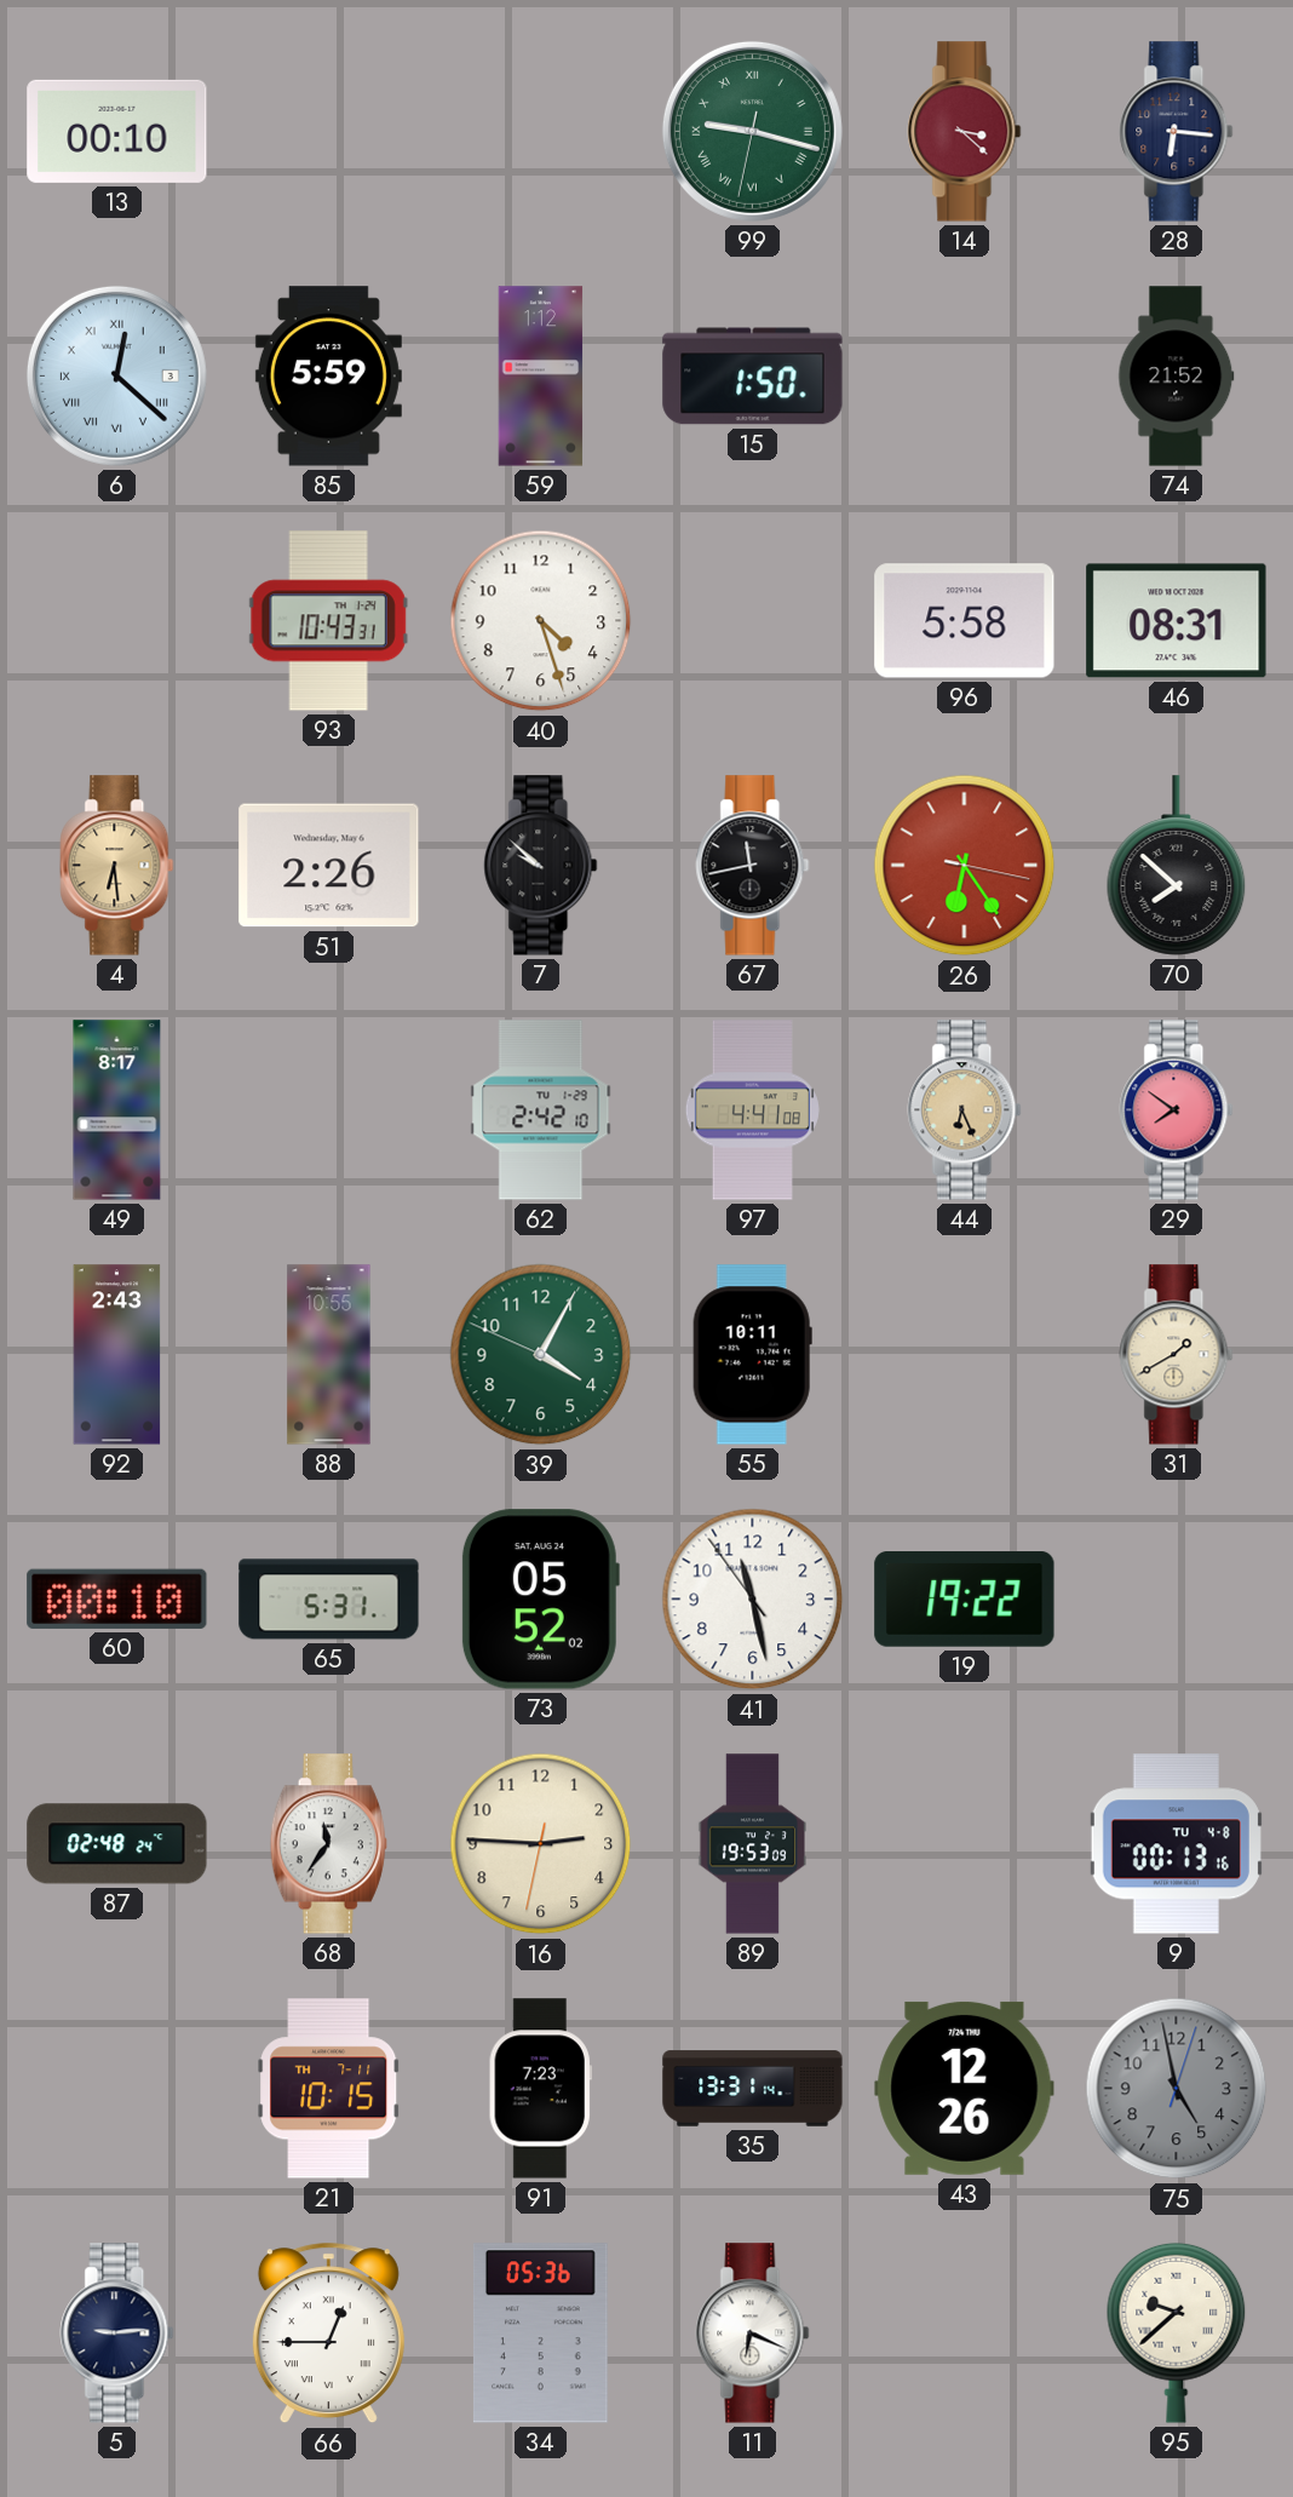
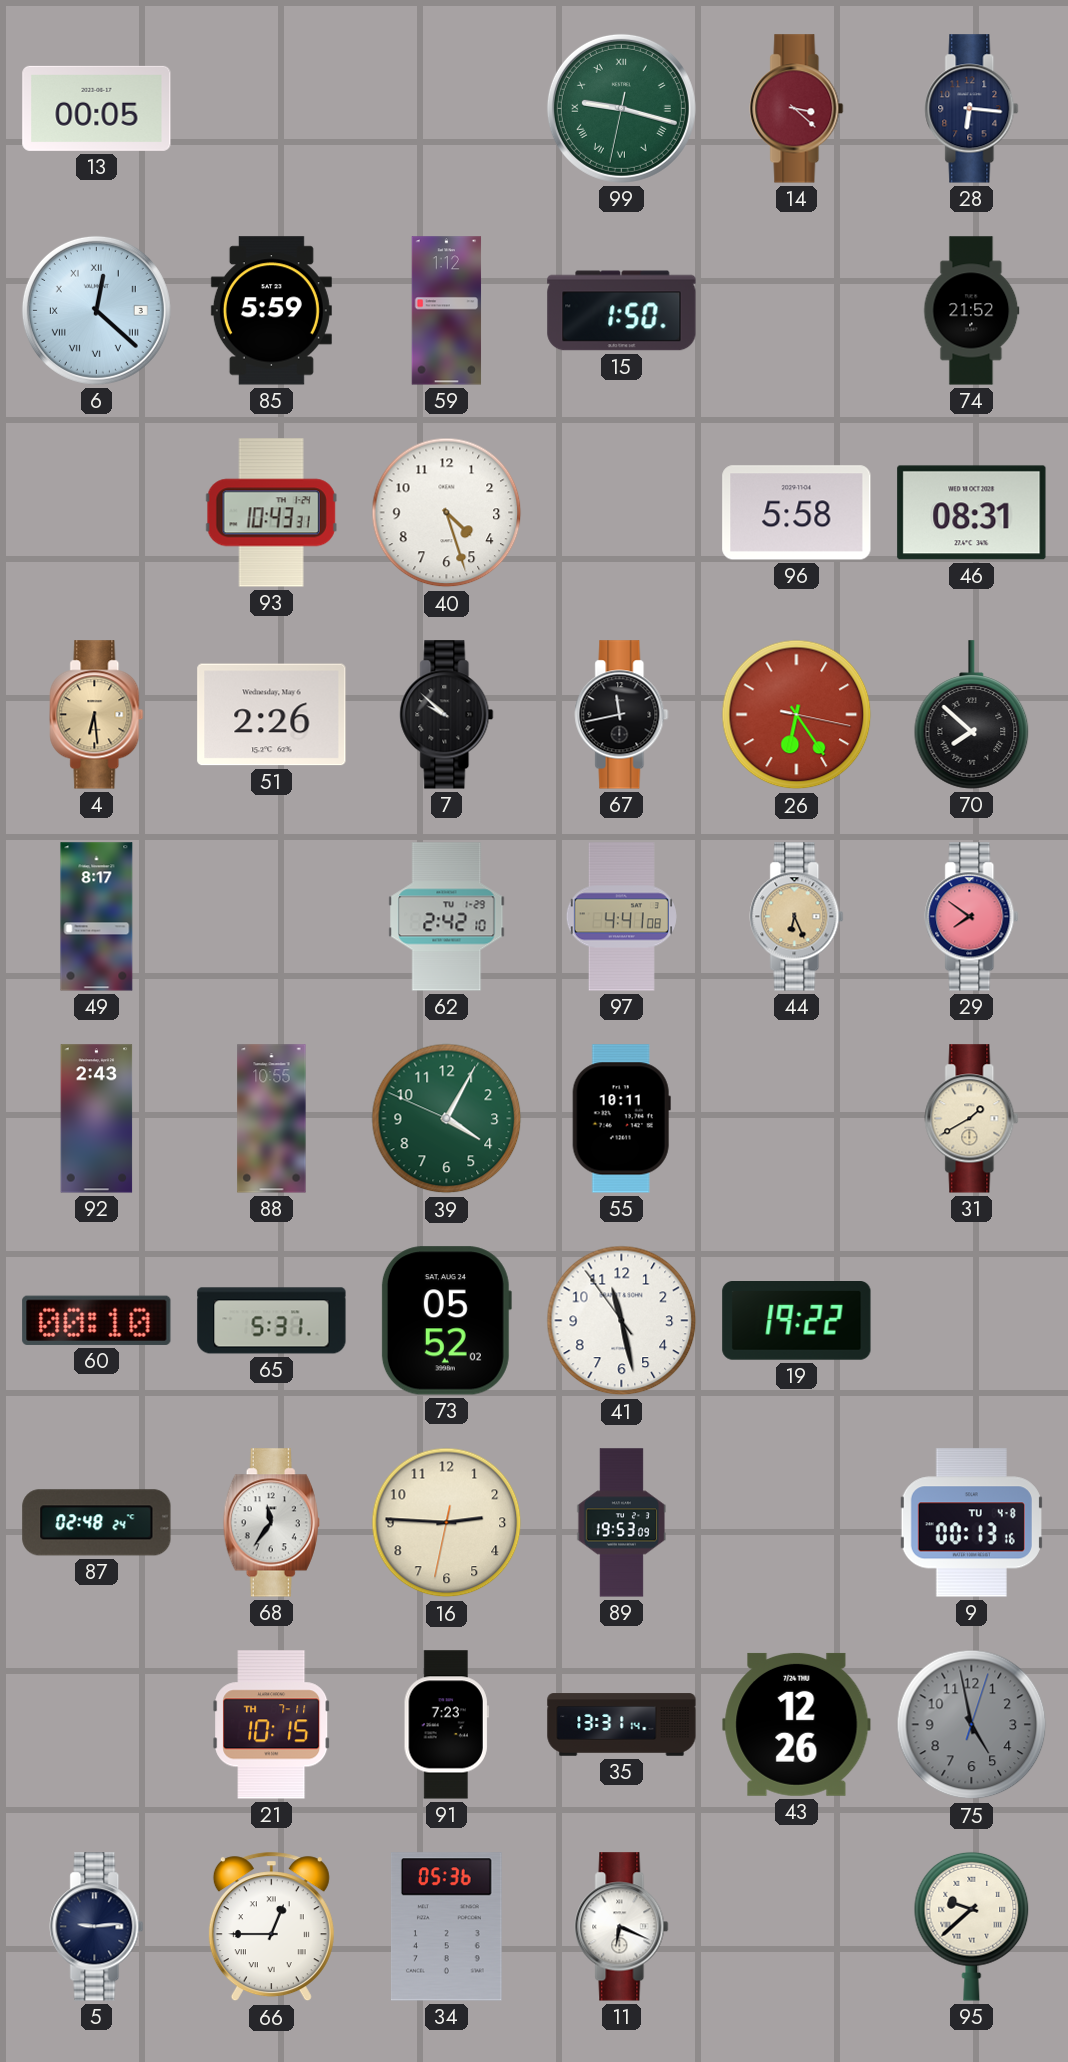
13: 00:10 -> 00:05 (97, 108)
